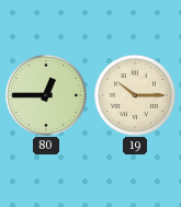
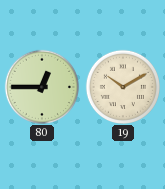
19: 10:15 -> 10:10 (122, 86)
